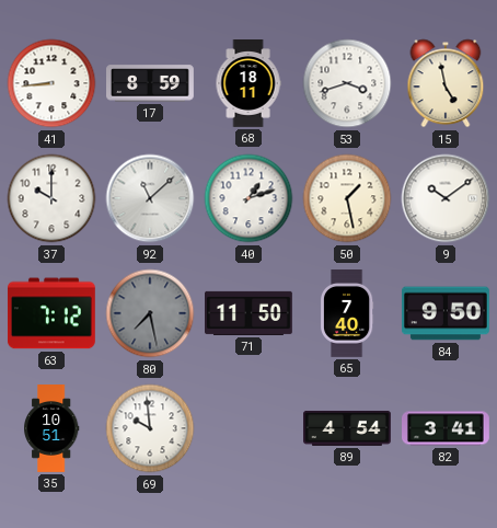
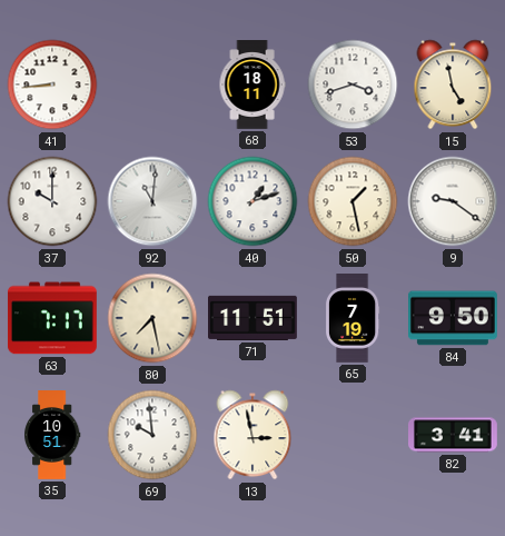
17: 8:59 -> none (151, 83)
92: 11:08 -> 11:01 (152, 201)
9: 10:09 -> 9:21 (453, 201)
63: 7:12 -> 7:17 (52, 318)
80 dial: grey -> cream (152, 318)
71: 11:50 -> 11:51 (254, 318)
65: 7:40 -> 7:19 (353, 319)
13: none -> 2:58 (253, 435)
89: 4:54 -> none (348, 428)
